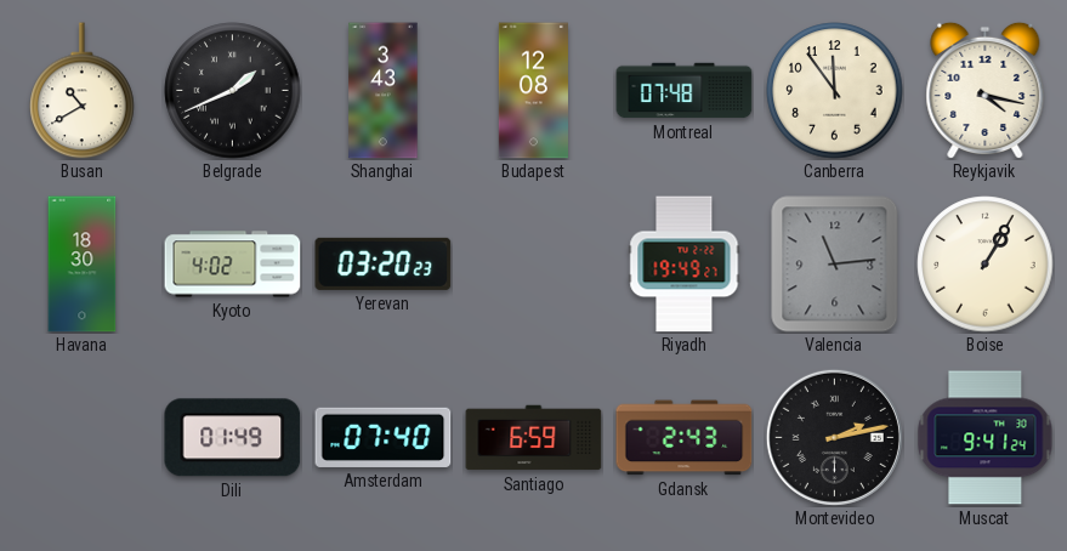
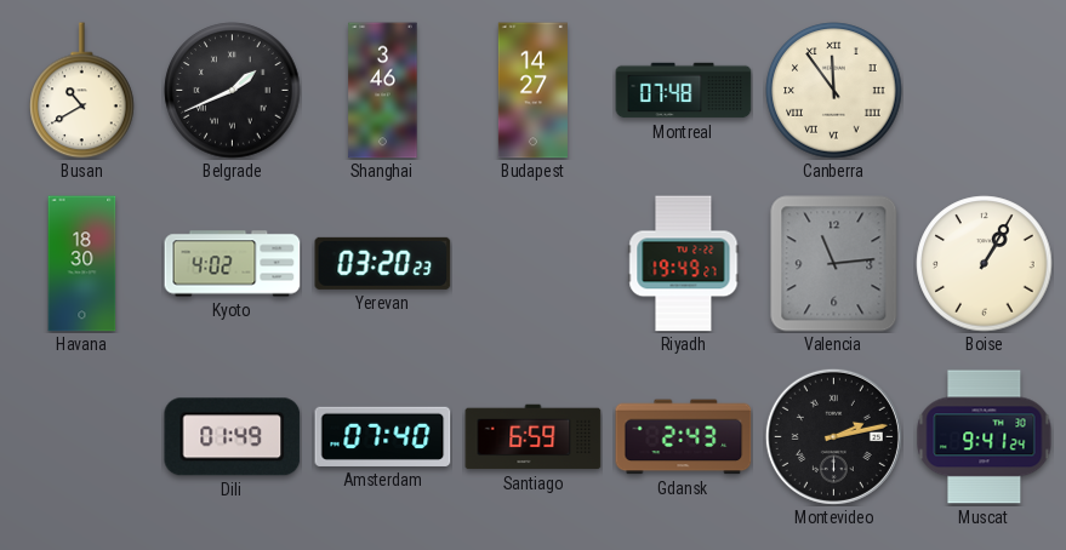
Shanghai: 3:43 -> 3:46 (383, 91)
Budapest: 12:08 -> 14:27 (532, 91)
Canberra numerals: Arabic -> Roman (834, 91)
Reykjavik: 4:17 -> none (986, 90)
